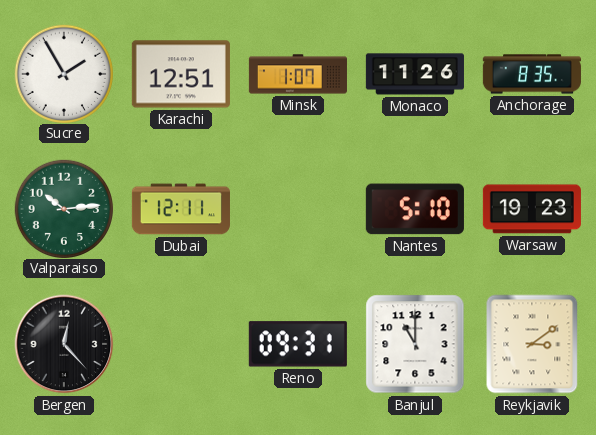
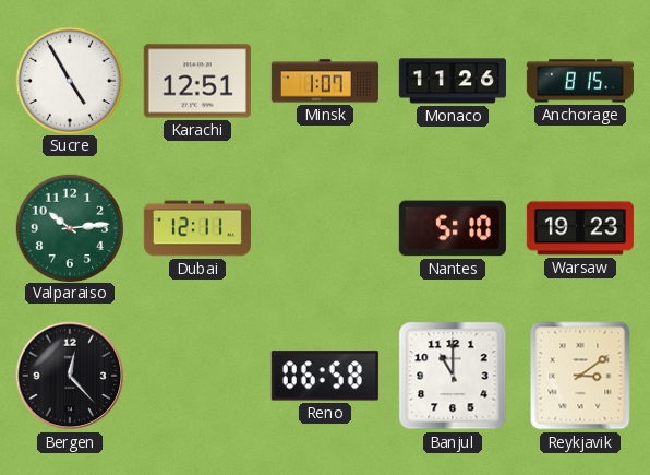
Sucre: 1:55 -> 4:55 (69, 80)
Anchorage: 8:35 -> 8:15 (580, 81)
Reno: 09:31 -> 06:58 (325, 376)
